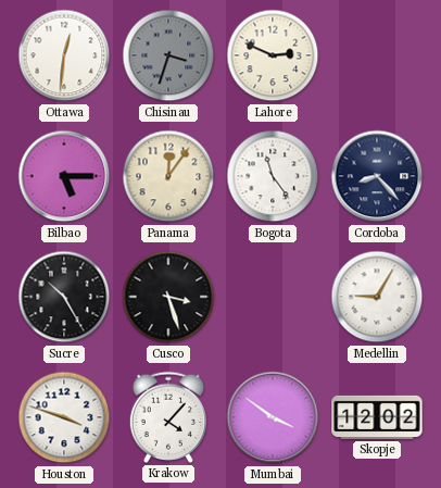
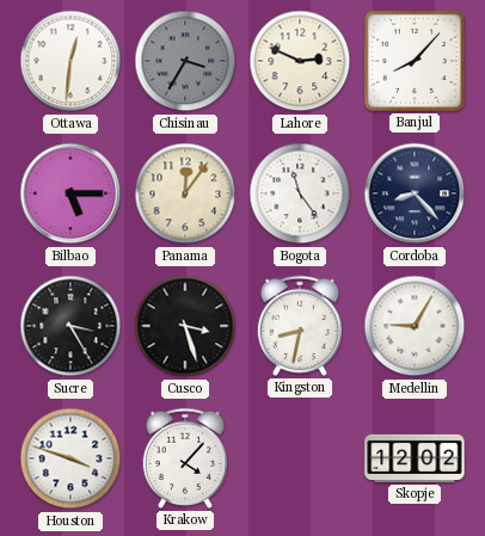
Chisinau: 3:33 -> 3:35 (185, 61)
Banjul: none -> 8:07 (415, 61)
Sucre: 10:25 -> 3:25 (70, 326)
Kingston: none -> 8:32 (299, 326)
Mumbai: 3:51 -> none (273, 417)
